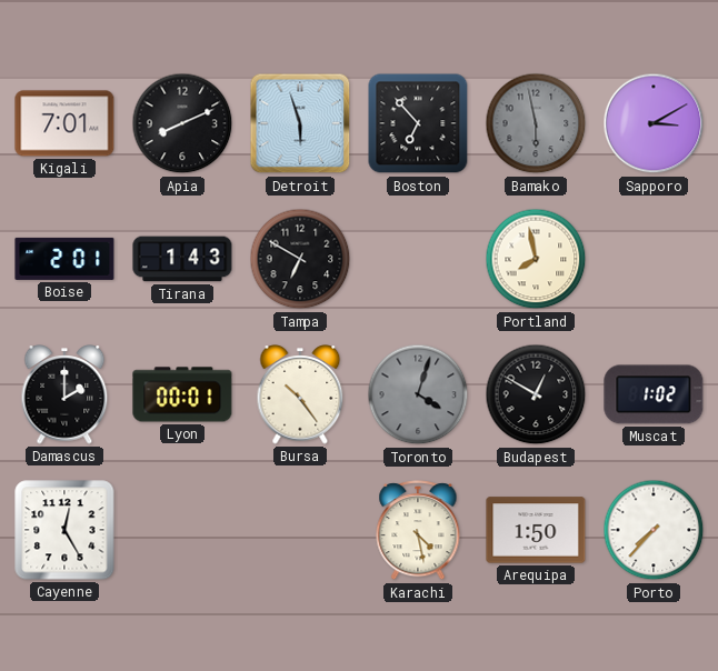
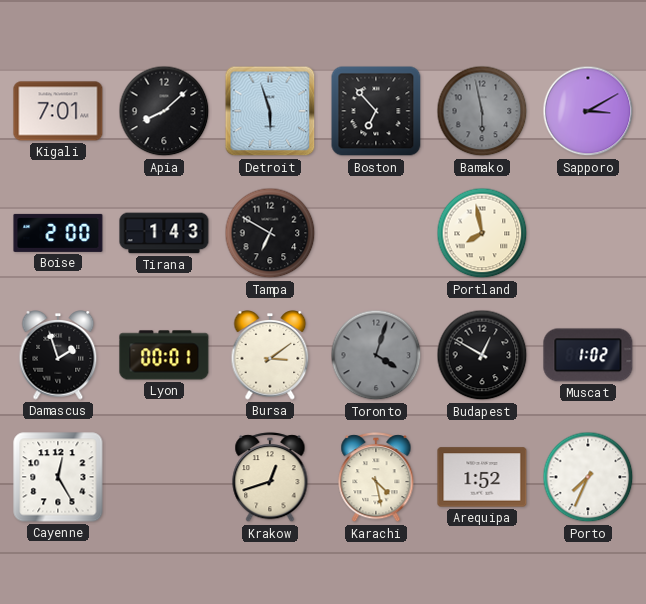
Apia: 8:11 -> 8:08 (164, 111)
Boise: 2:01 -> 2:00 (58, 233)
Damascus: 2:00 -> 1:57 (58, 355)
Bursa: 10:24 -> 3:09 (270, 355)
Krakow: none -> 12:42 (270, 478)
Arequipa: 1:50 -> 1:52 (482, 477)
Porto: 7:37 -> 7:34 (588, 477)
